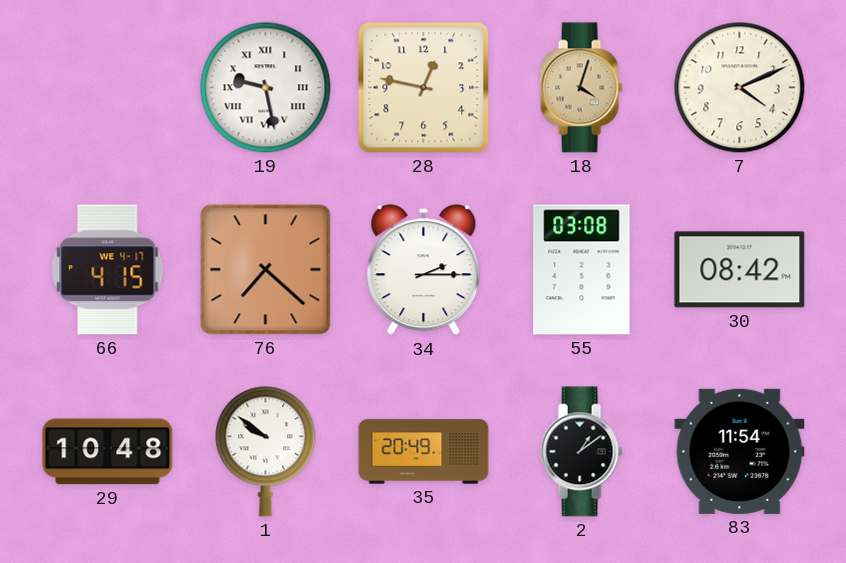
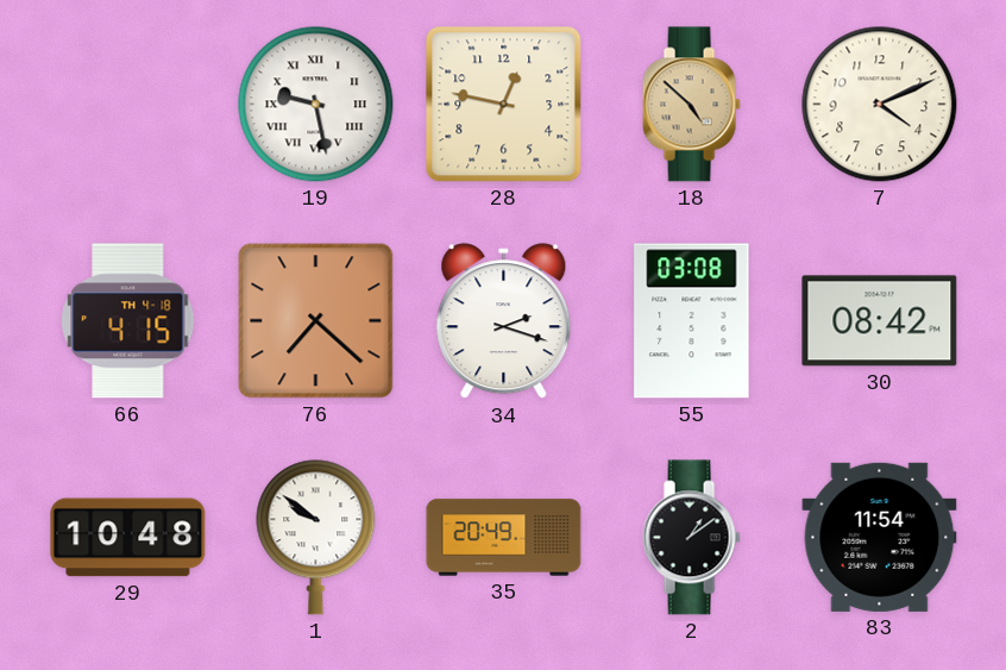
18: 4:03 -> 4:52 (691, 105)
66 date: WE 4-17 -> TH 4-18 (128, 321)
34: 2:15 -> 2:18 (504, 321)
